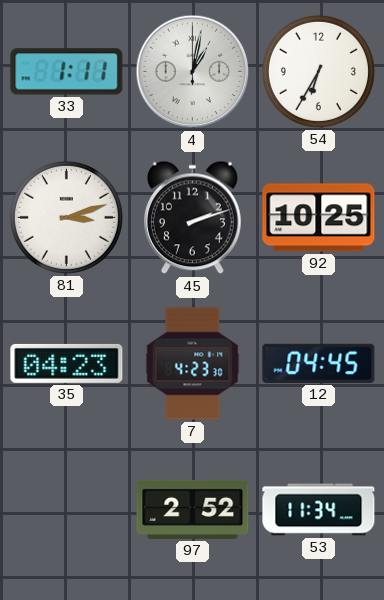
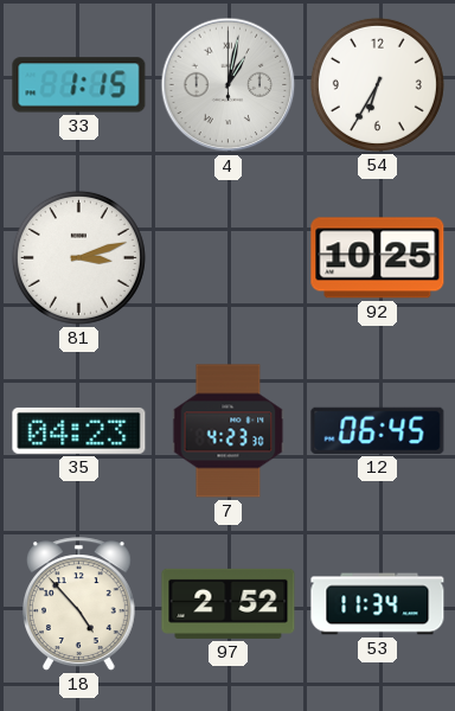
33: 1:11 -> 1:15 (79, 85)
45: 2:12 -> none (192, 218)
12: 04:45 -> 06:45 (378, 430)
18: none -> 4:53 (78, 604)
